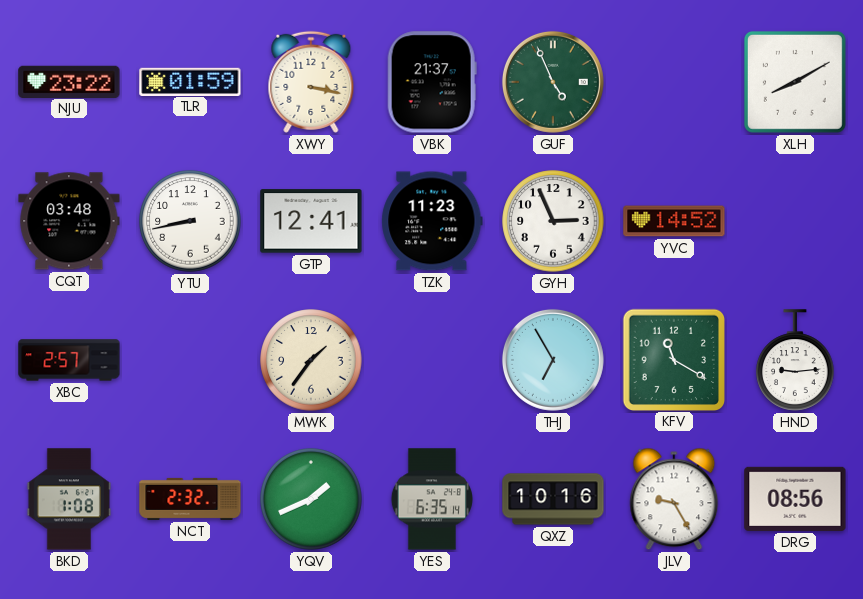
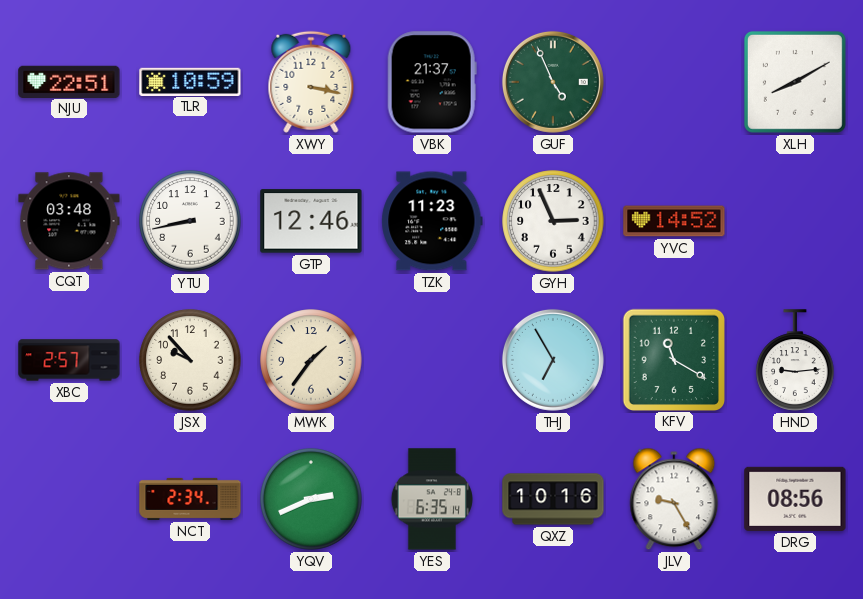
NJU: 23:22 -> 22:51 (69, 81)
TLR: 01:59 -> 10:59 (190, 81)
GTP: 12:41 -> 12:46 (311, 221)
JSX: none -> 9:53 (190, 360)
BKD: 1:08 -> none (69, 499)
NCT: 2:32 -> 2:34 (190, 499)
YQV: 1:41 -> 2:41 (311, 499)
